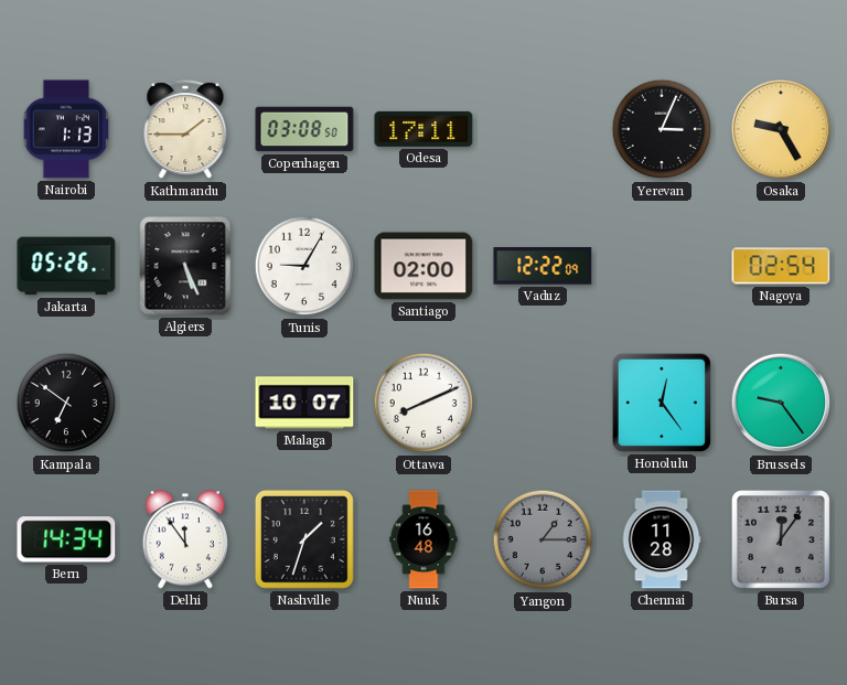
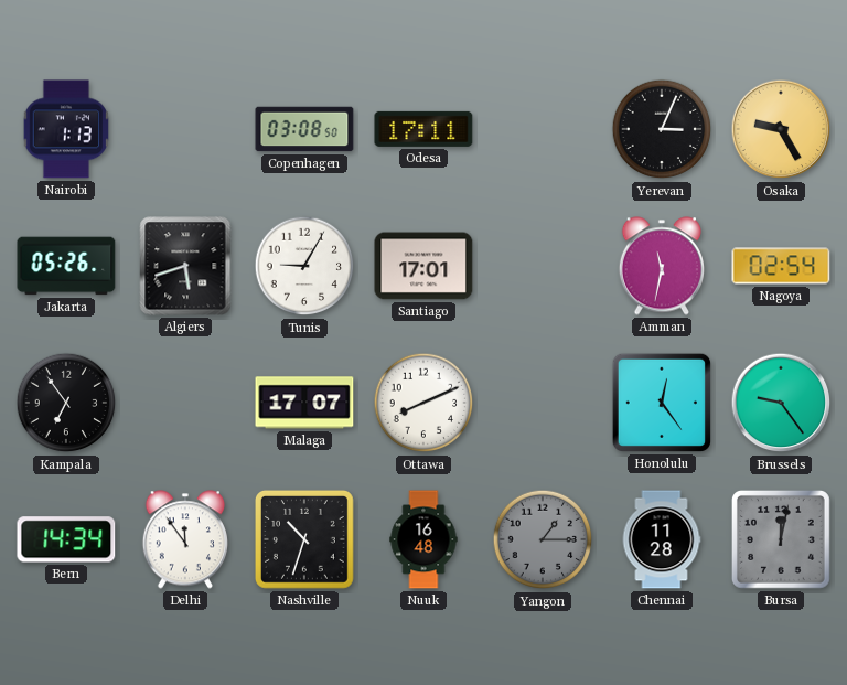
Kathmandu: 1:45 -> none (185, 130)
Algiers: 5:26 -> 5:42 (185, 266)
Santiago: 02:00 -> 17:01 (423, 266)
Vaduz: 12:22 -> none (543, 266)
Amman: none -> 11:32 (662, 266)
Kampala: 6:51 -> 6:54 (66, 403)
Malaga: 10:07 -> 17:07 (304, 403)
Nashville: 1:33 -> 10:33 (304, 539)
Bursa: 12:06 -> 12:02 (781, 539)
